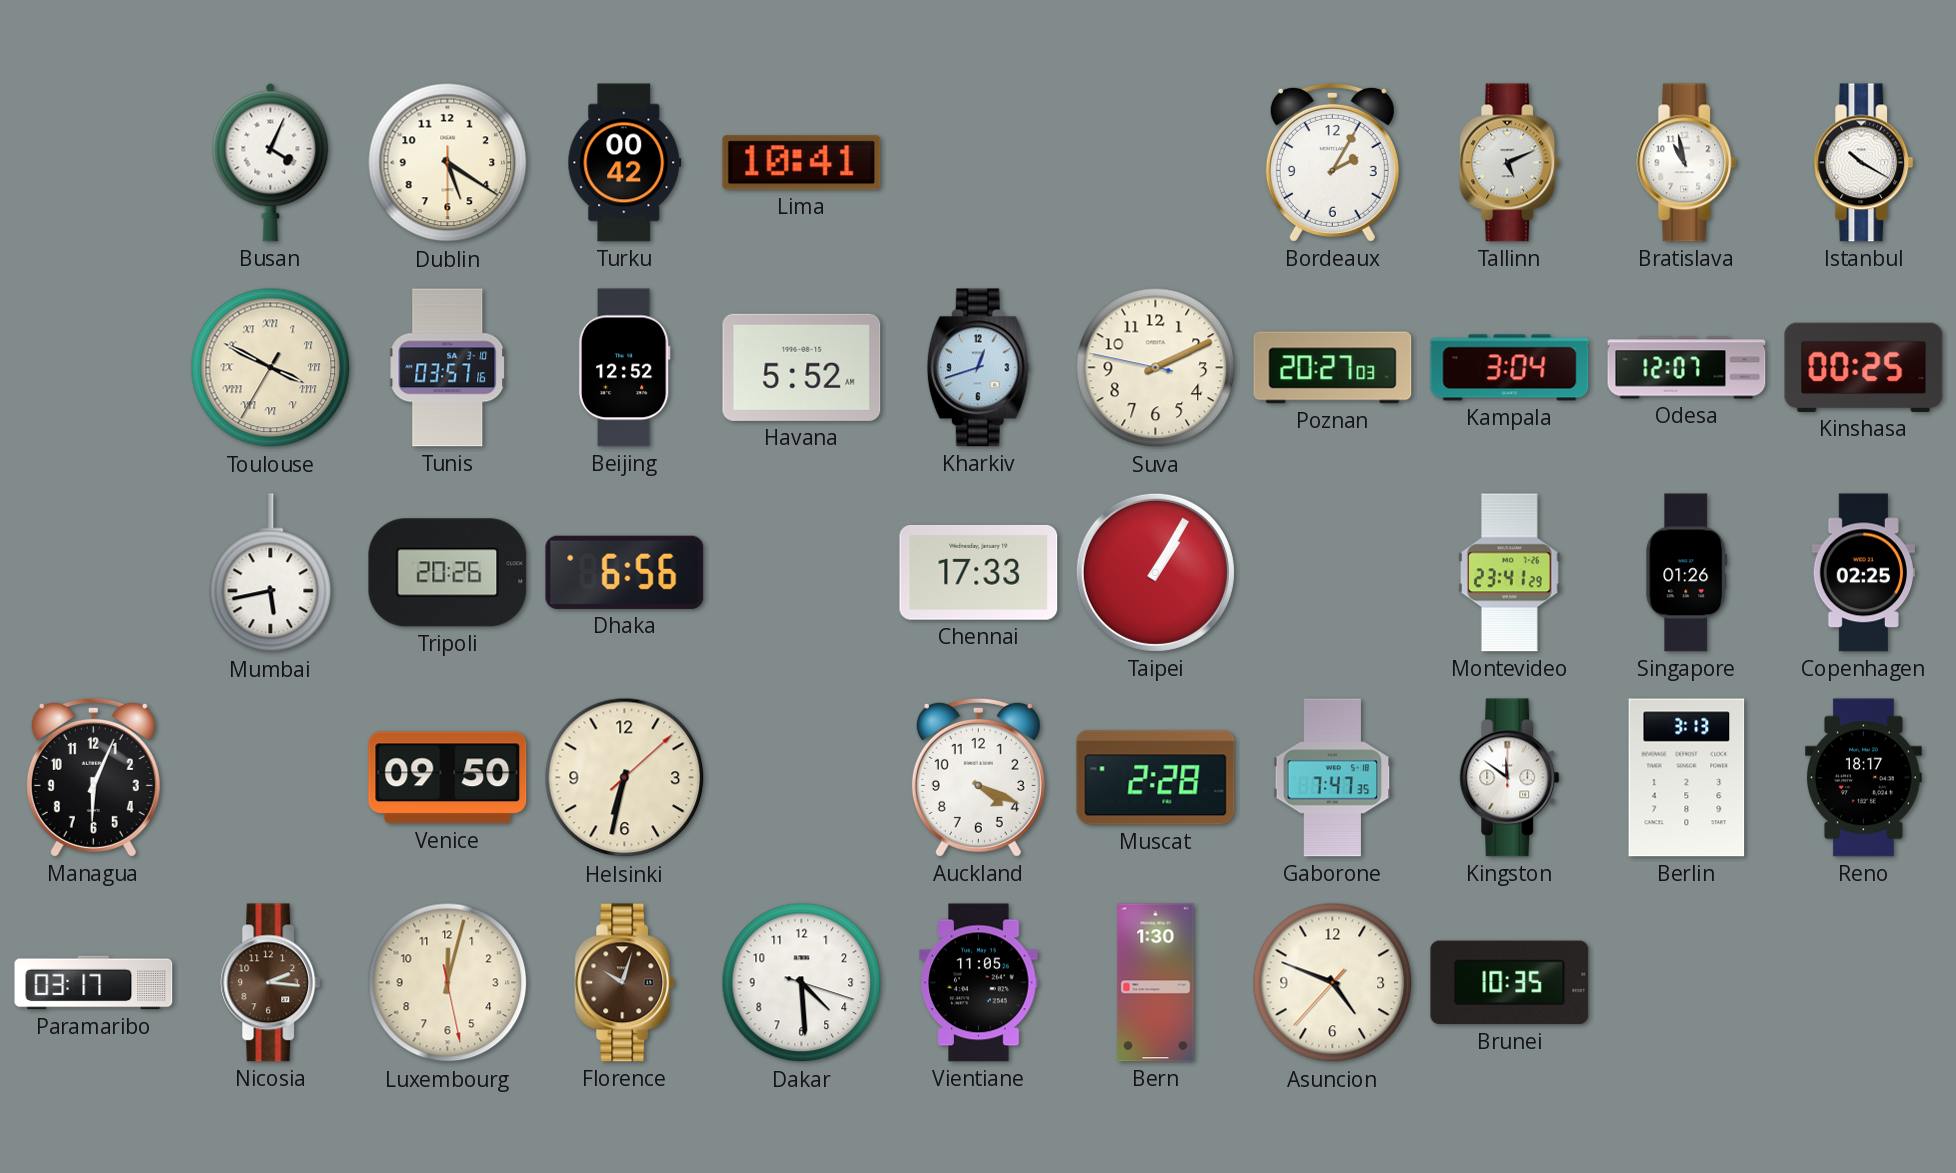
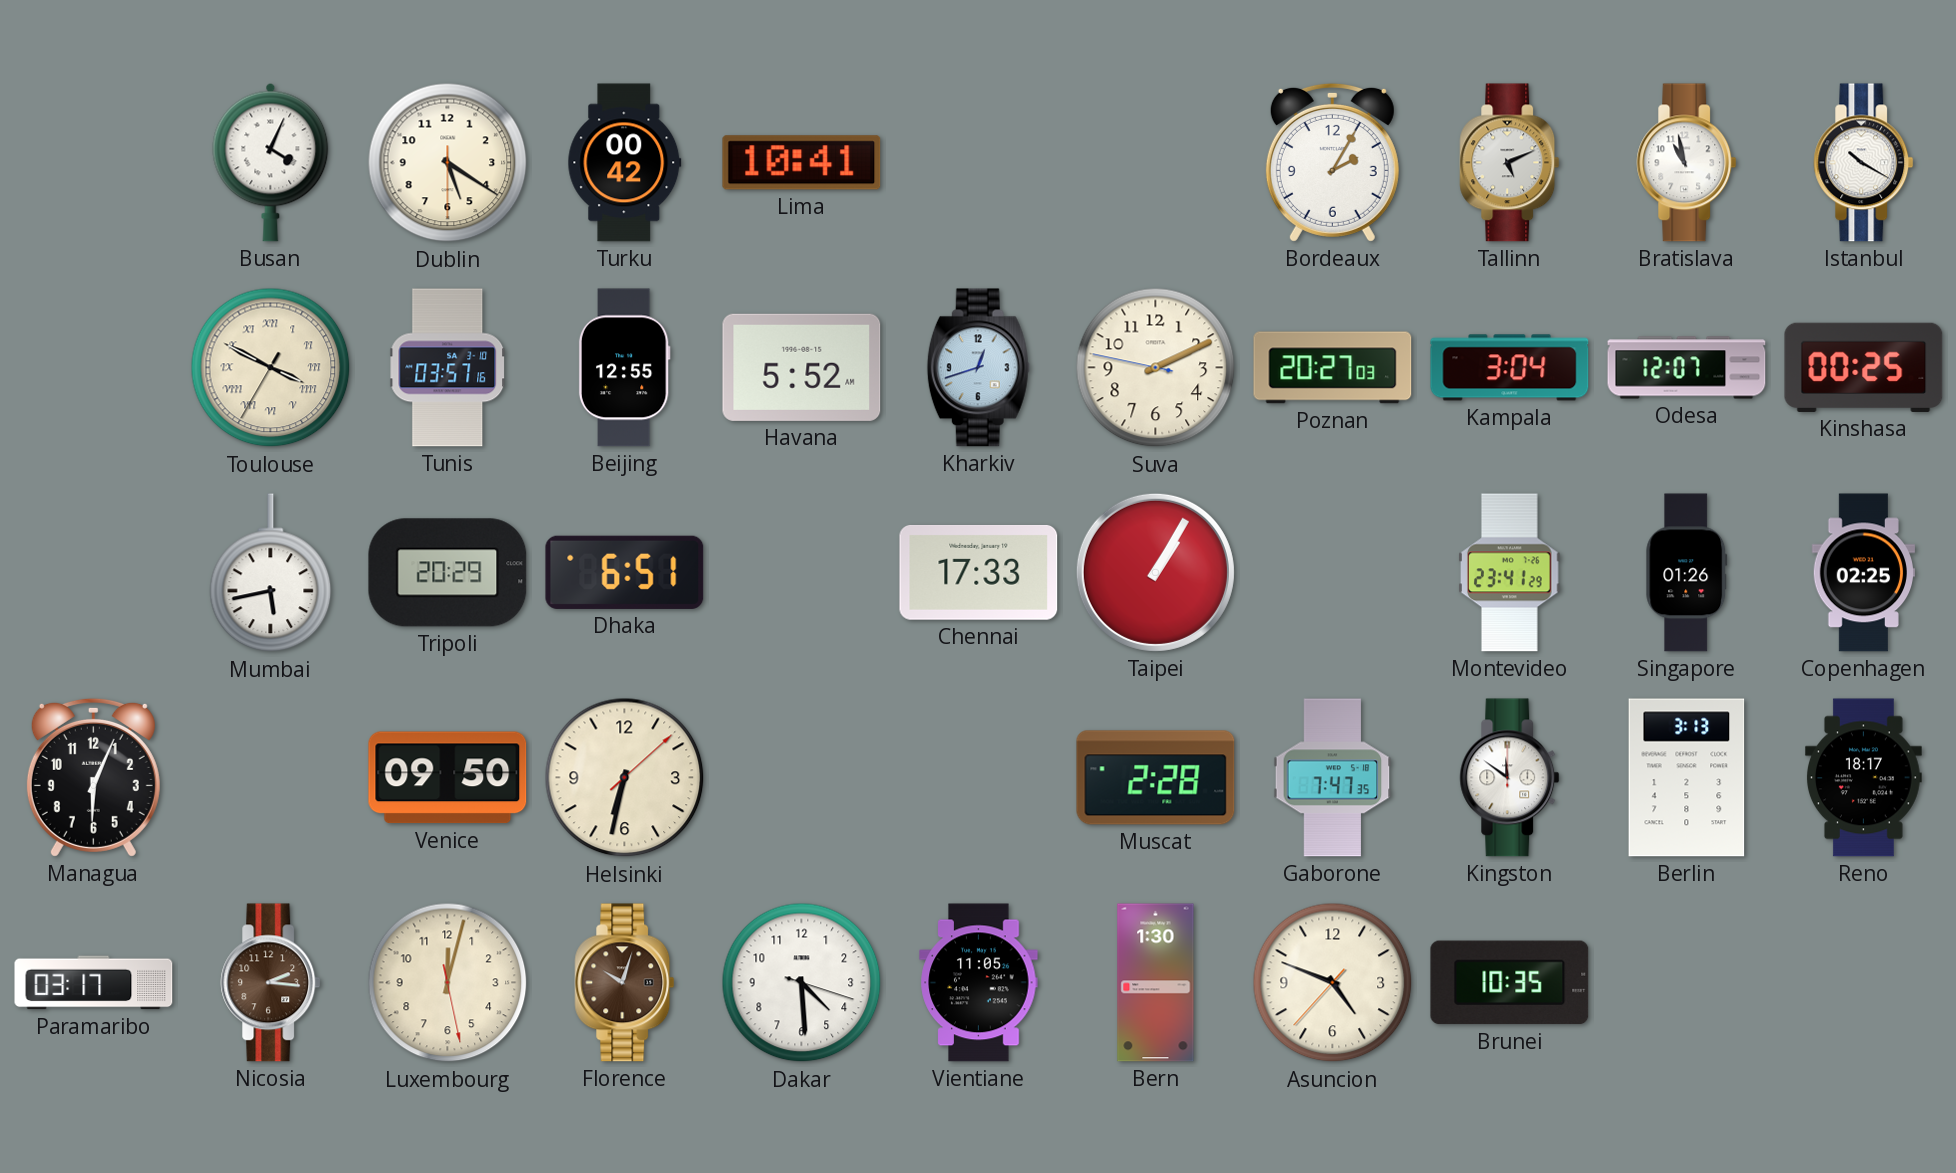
Beijing: 12:52 -> 12:55 (624, 368)
Tripoli: 20:26 -> 20:29 (448, 573)
Dhaka: 6:56 -> 6:51 (625, 572)
Auckland: 4:19 -> none (978, 777)
